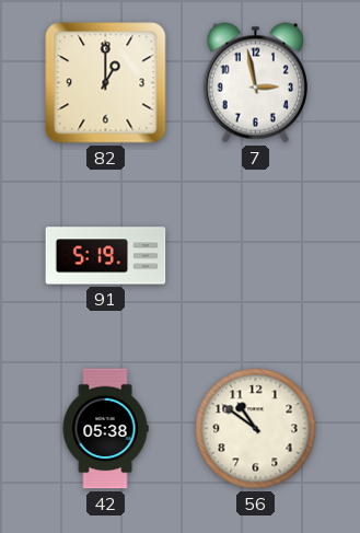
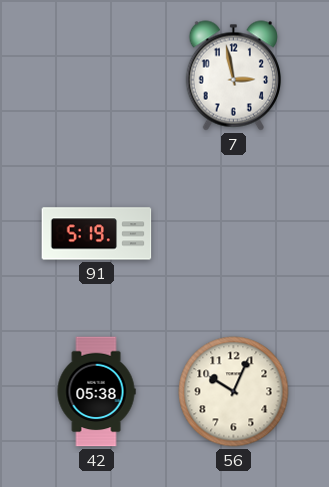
82: 1:00 -> none (106, 83)
56: 10:51 -> 10:04 (234, 392)
